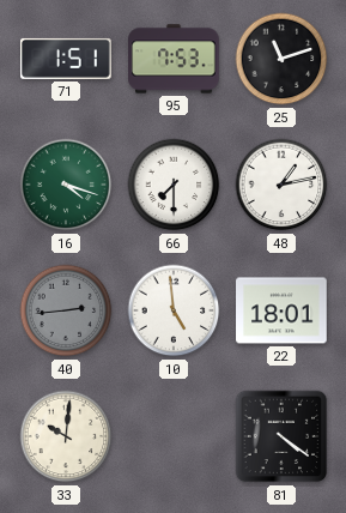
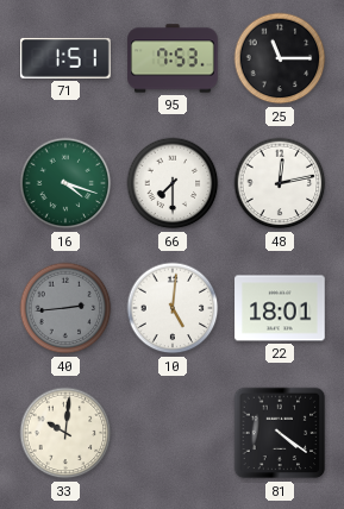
25: 11:12 -> 11:15 (280, 58)
48: 1:13 -> 12:13 (280, 183)
10: 4:59 -> 5:01 (173, 308)
